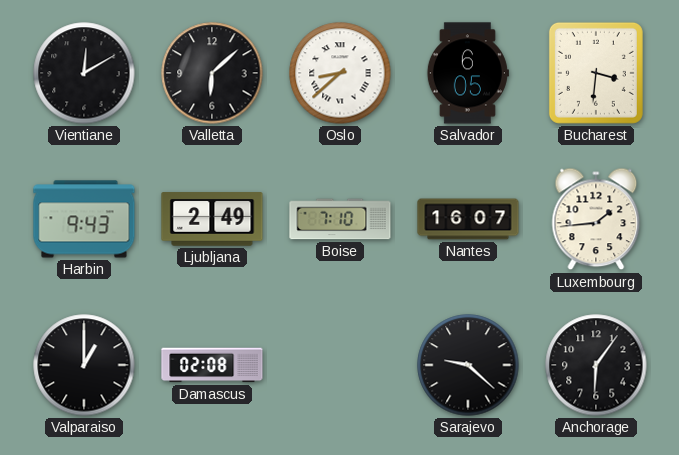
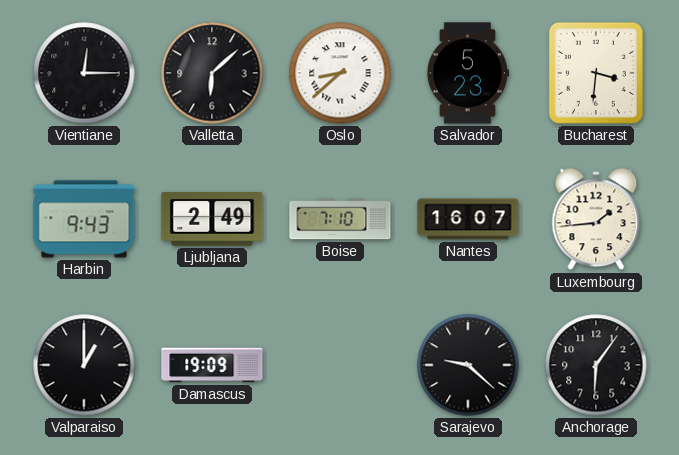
Vientiane: 12:10 -> 12:15 (84, 73)
Salvador: 6:05 -> 5:23 (468, 73)
Damascus: 02:08 -> 19:09 (212, 365)
